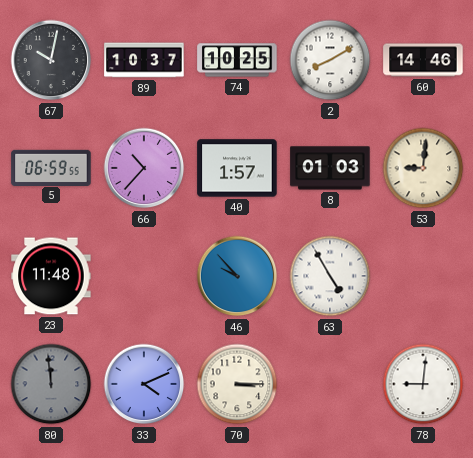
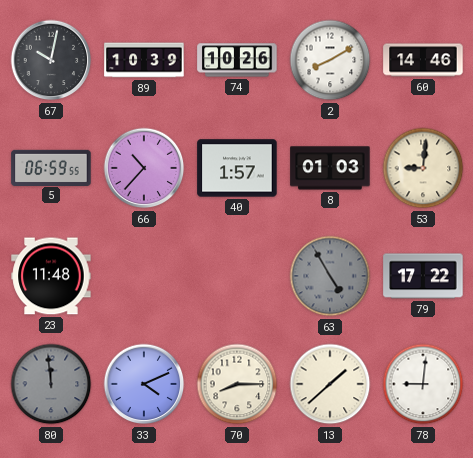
89: 10:37 -> 10:39 (144, 60)
74: 10:25 -> 10:26 (237, 60)
46: 9:53 -> none (237, 276)
63 dial: white -> grey (330, 276)
79: none -> 17:22 (423, 276)
70: 3:15 -> 8:15 (237, 384)
13: none -> 1:38 (330, 384)
